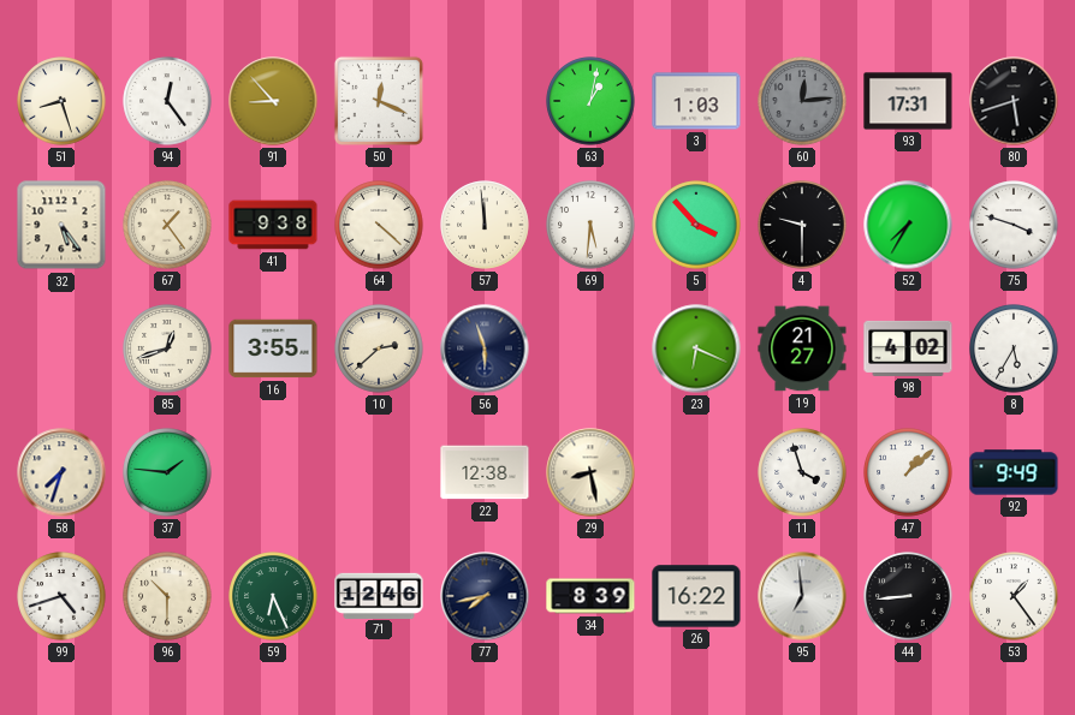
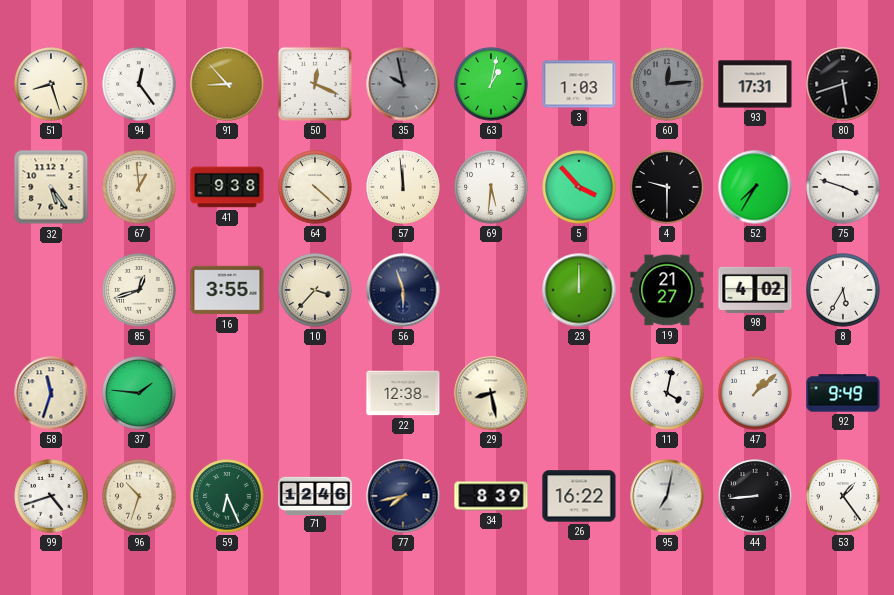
35: none -> 9:58 (403, 84)
67: 1:24 -> 12:59 (139, 187)
10: 2:38 -> 3:37 (315, 290)
23: 6:19 -> 12:00 (579, 290)
58: 7:33 -> 11:33 (51, 393)
11: 3:57 -> 4:02 (667, 393)
96: 10:30 -> 10:33 (139, 496)
95: 6:59 -> 7:02 (667, 496)
